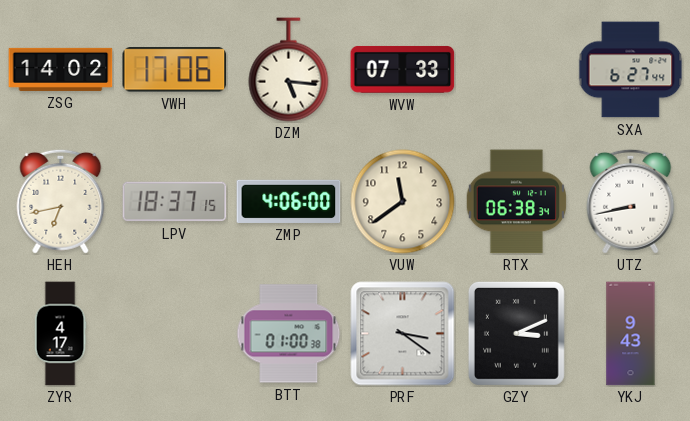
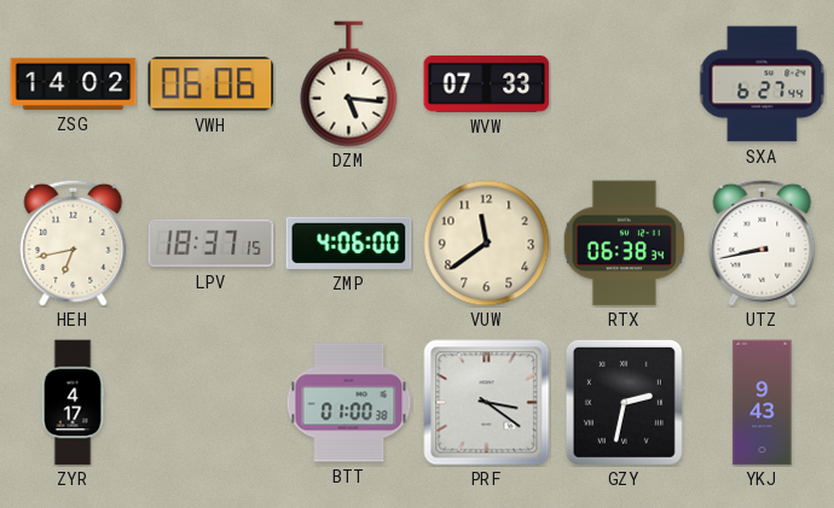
VWH: 17:06 -> 06:06 (212, 84)
GZY: 3:11 -> 2:32 (624, 402)
